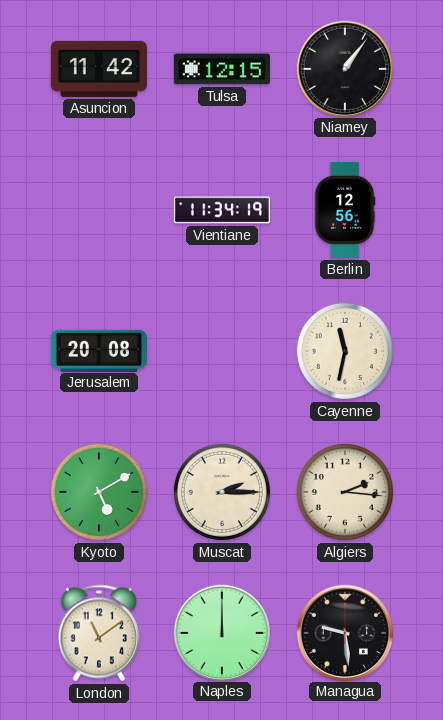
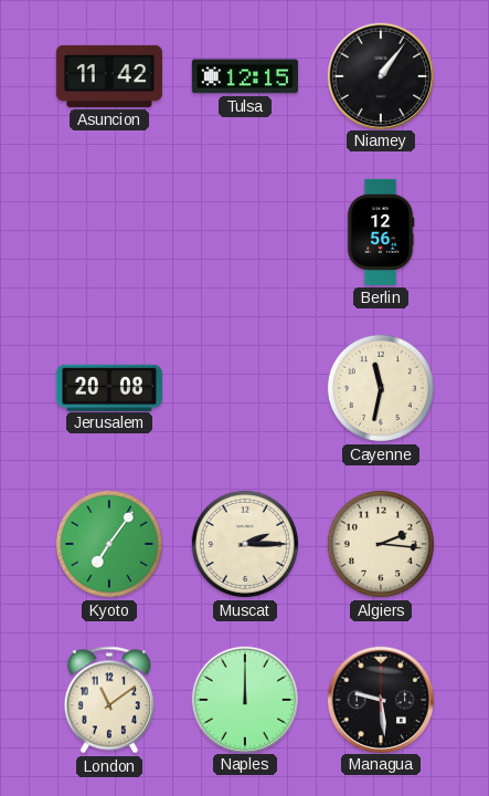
Vientiane: 11:34 -> none (222, 210)
Kyoto: 5:10 -> 7:06 (109, 544)
